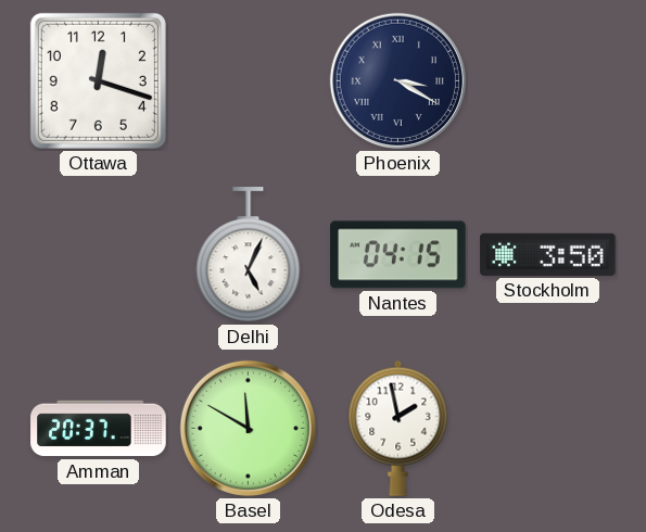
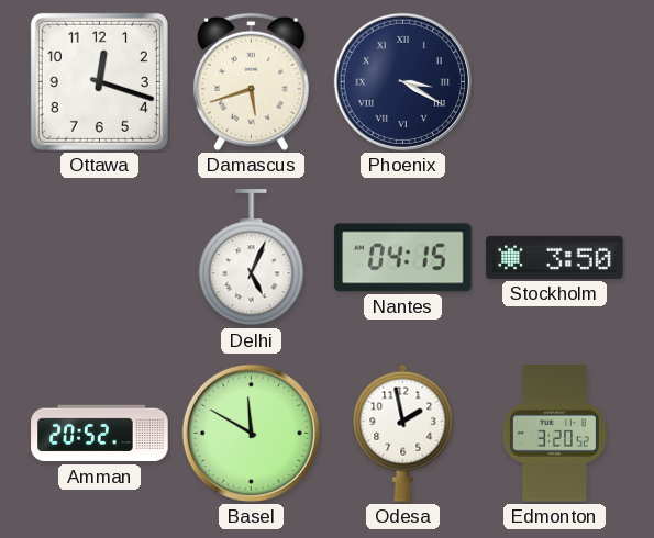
Damascus: none -> 5:42 (251, 82)
Amman: 20:37 -> 20:52 (100, 434)
Edmonton: none -> 3:20 (554, 434)
